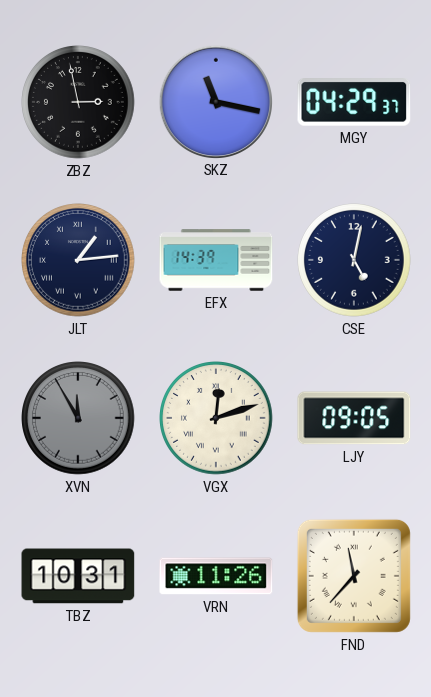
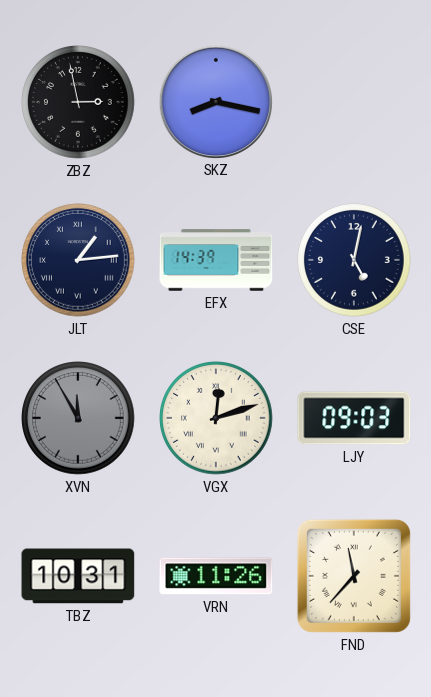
SKZ: 11:17 -> 8:17 (215, 101)
MGY: 04:29 -> none (354, 103)
LJY: 09:05 -> 09:03 (354, 418)
